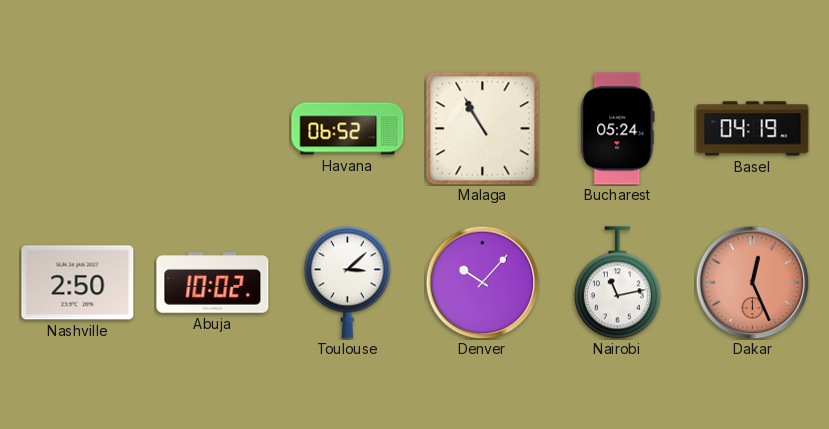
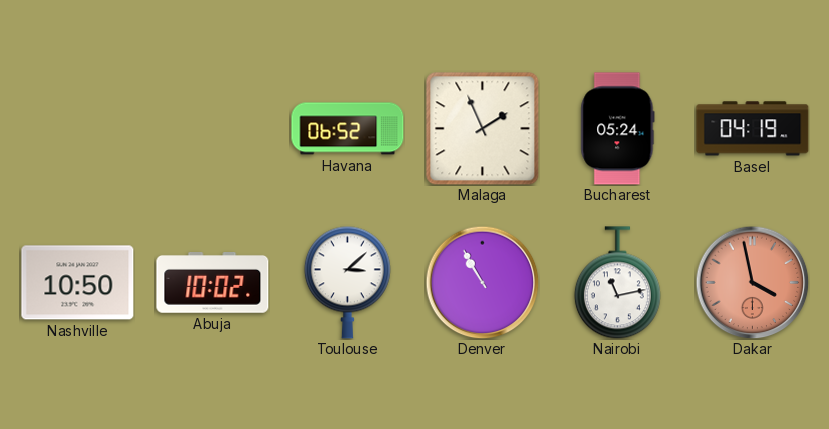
Malaga: 10:55 -> 1:56 (483, 129)
Nashville: 2:50 -> 10:50 (78, 283)
Denver: 10:07 -> 10:55 (482, 282)
Dakar: 12:26 -> 3:58 (752, 282)
